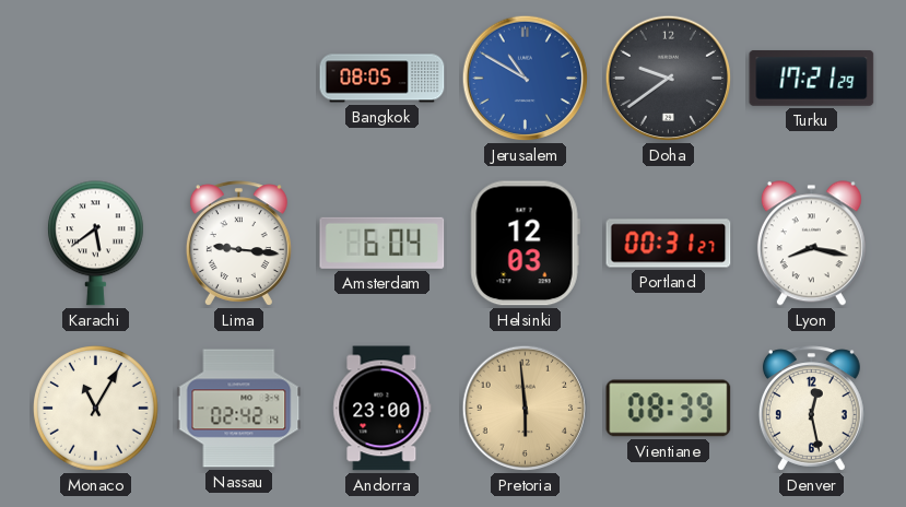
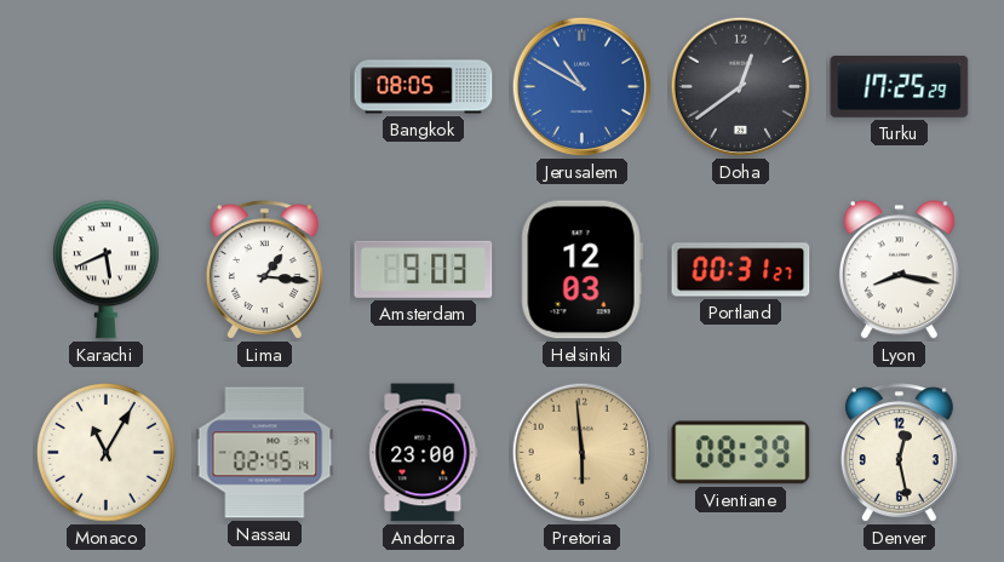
Doha: 9:39 -> 12:39 (741, 87)
Turku: 17:21 -> 17:25 (900, 86)
Karachi: 5:39 -> 5:41 (105, 270)
Lima: 9:16 -> 1:16 (264, 270)
Amsterdam: 6:04 -> 9:03 (424, 269)
Nassau: 02:42 -> 02:45 (265, 453)
